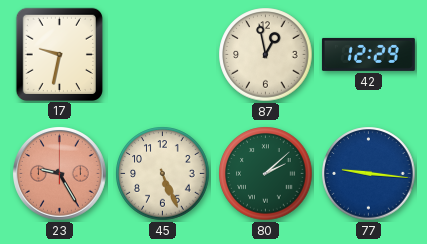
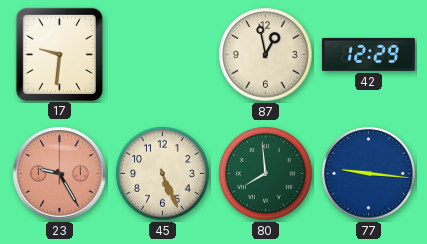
17: 9:32 -> 9:31 (59, 54)
80: 2:08 -> 7:59 (266, 174)
